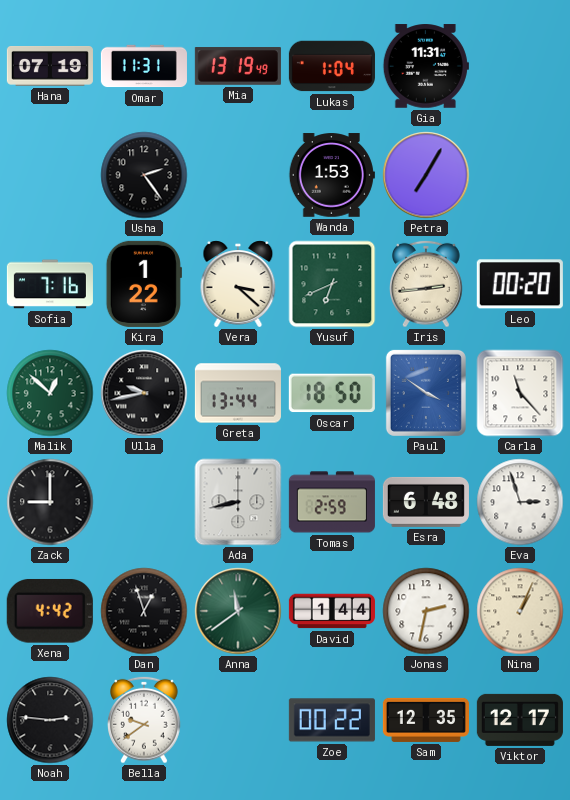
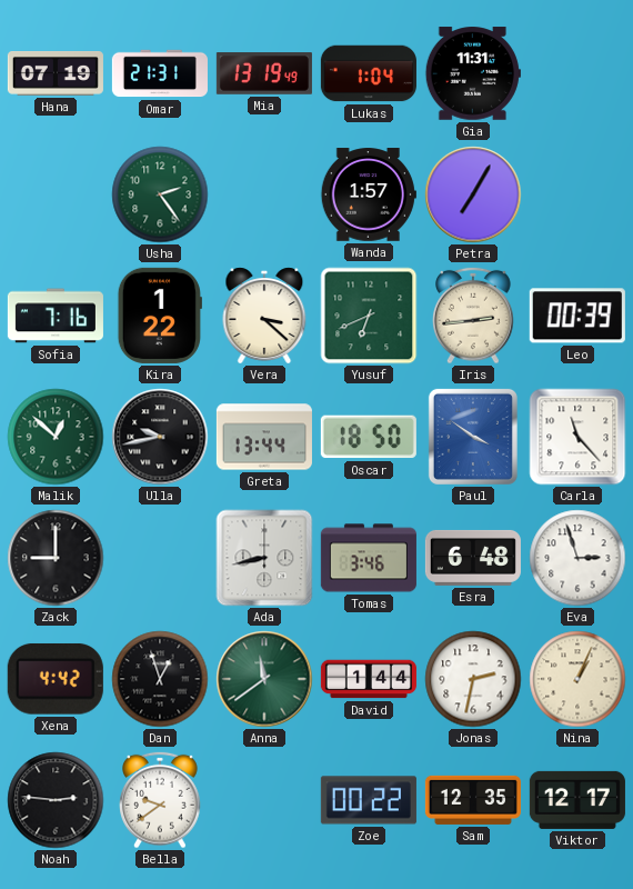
Omar: 11:31 -> 21:31 (160, 73)
Usha dial: black -> green (160, 194)
Wanda: 1:53 -> 1:57 (369, 194)
Leo: 00:20 -> 00:39 (577, 316)
Tomas: 2:59 -> 3:46 (369, 558)
